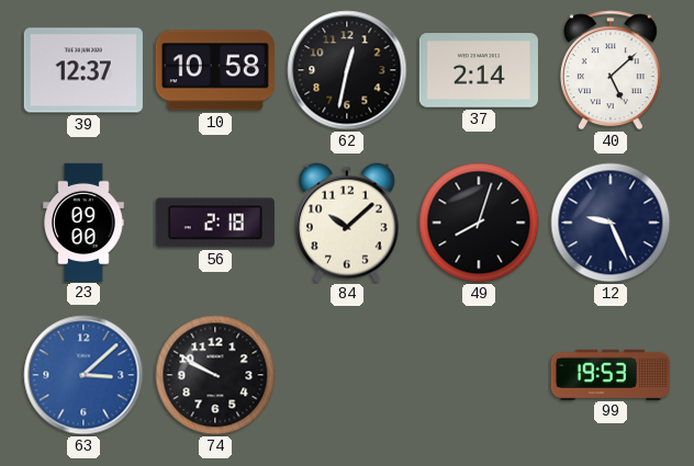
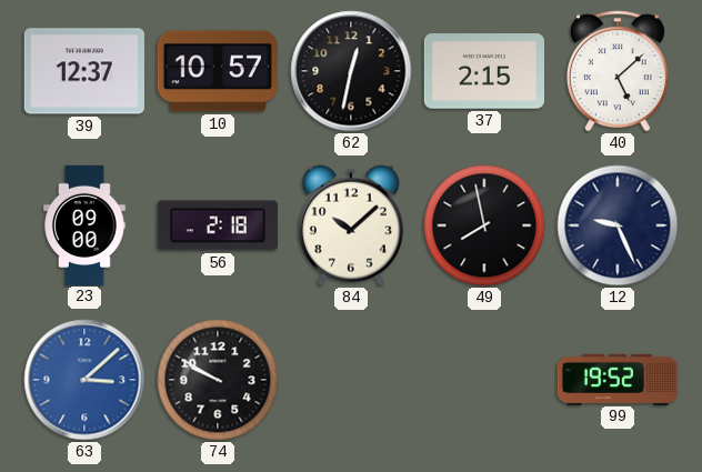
10: 10:58 -> 10:57 (218, 71)
37: 2:14 -> 2:15 (484, 71)
49: 8:03 -> 7:58 (484, 225)
99: 19:53 -> 19:52 (618, 379)
